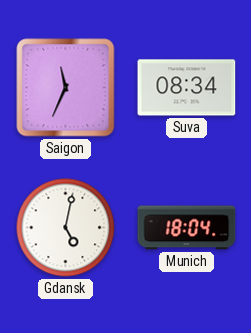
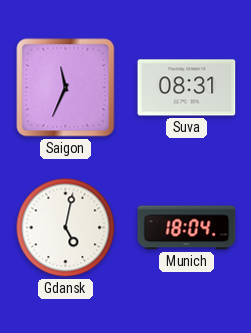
Suva: 08:34 -> 08:31 (187, 88)
